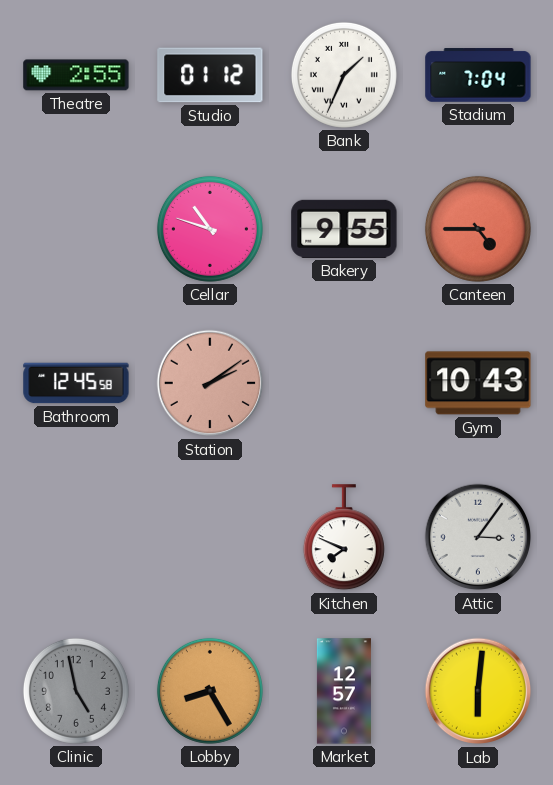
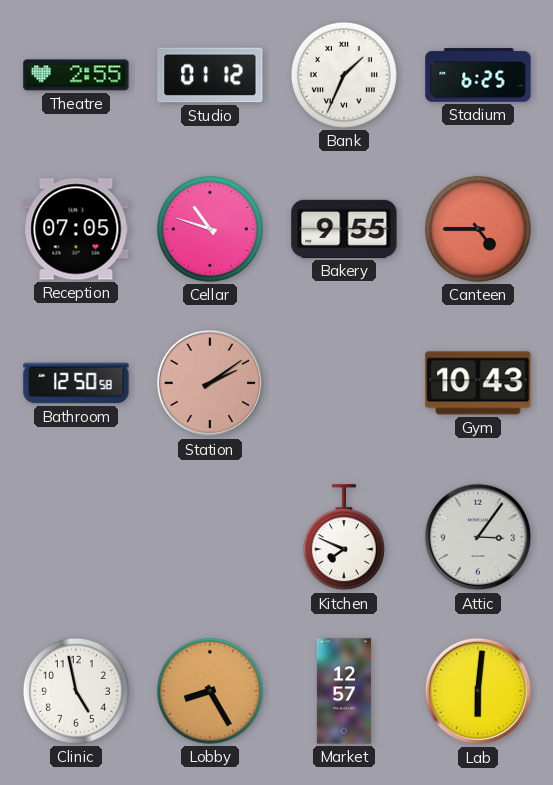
Stadium: 7:04 -> 6:25 (478, 75)
Reception: none -> 07:05 (76, 229)
Bathroom: 12:45 -> 12:50 (76, 383)
Clinic dial: grey -> white (76, 691)
